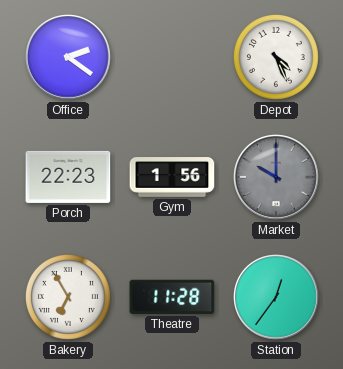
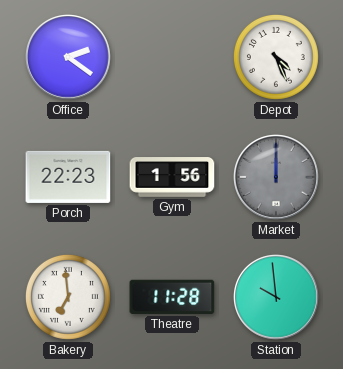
Market: 10:00 -> 12:00 (277, 178)
Bakery: 6:55 -> 6:59 (68, 297)
Station: 12:36 -> 9:59 (277, 298)
